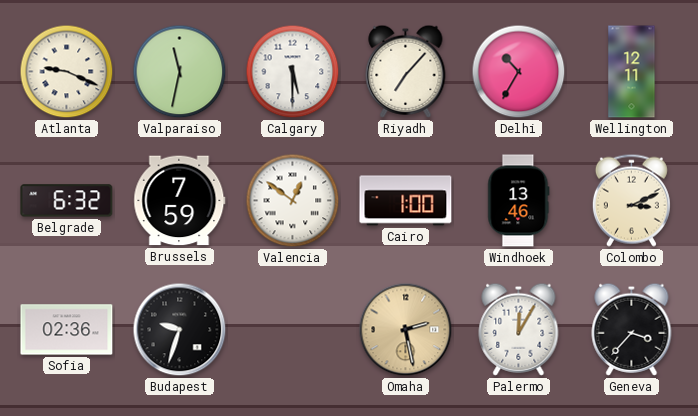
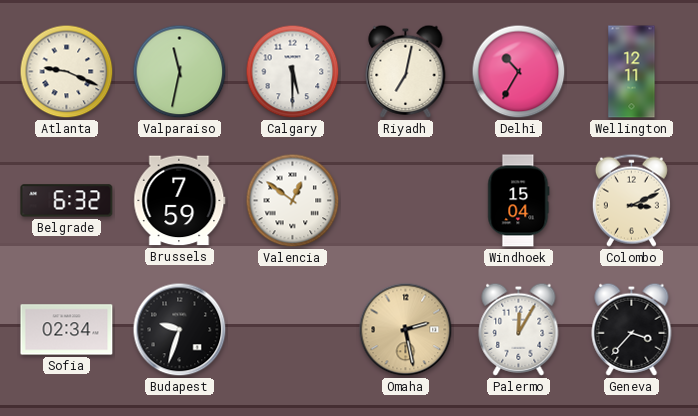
Riyadh: 7:07 -> 7:02 (406, 71)
Cairo: 1:00 -> none (406, 201)
Windhoek: 13:46 -> 15:04 (519, 201)
Sofia: 02:36 -> 02:34 (67, 330)
